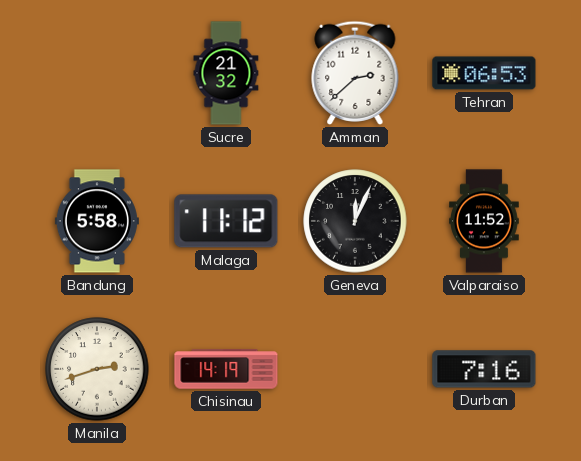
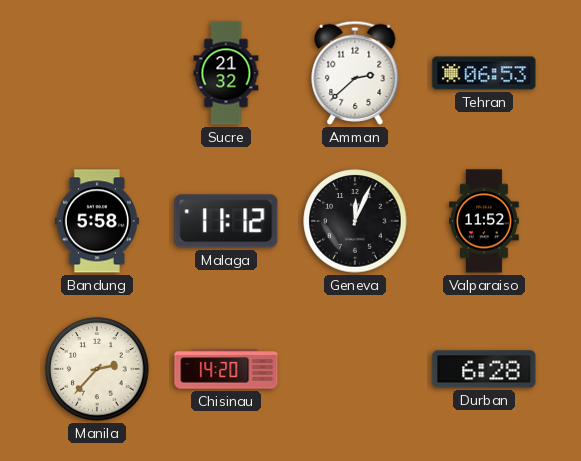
Manila: 2:42 -> 2:37 (97, 369)
Chisinau: 14:19 -> 14:20 (226, 369)
Durban: 7:16 -> 6:28 (484, 369)
